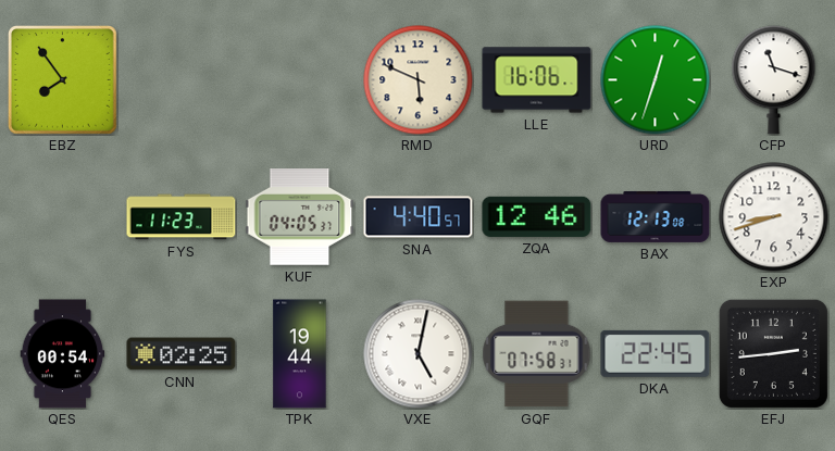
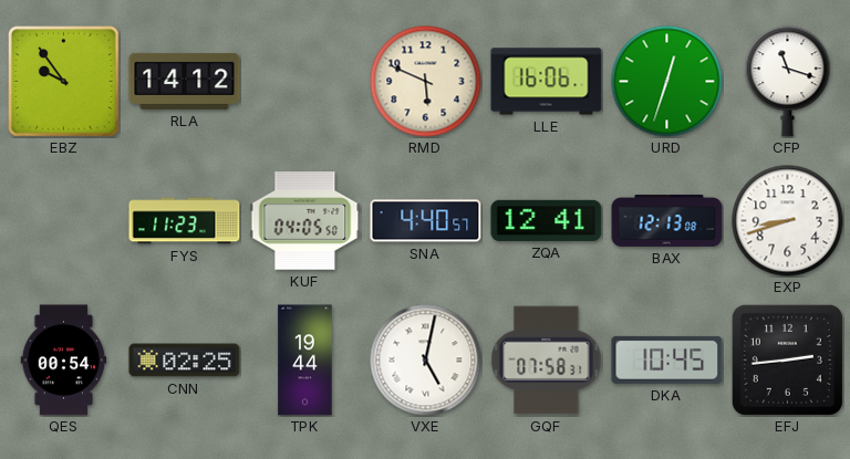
EBZ: 7:54 -> 9:54 (64, 82)
RLA: none -> 14:12 (185, 81)
KUF: 04:05:37 -> 04:05:50 (305, 221)
ZQA: 12:46 -> 12:41 (547, 220)
DKA: 22:45 -> 10:45 (667, 359)
